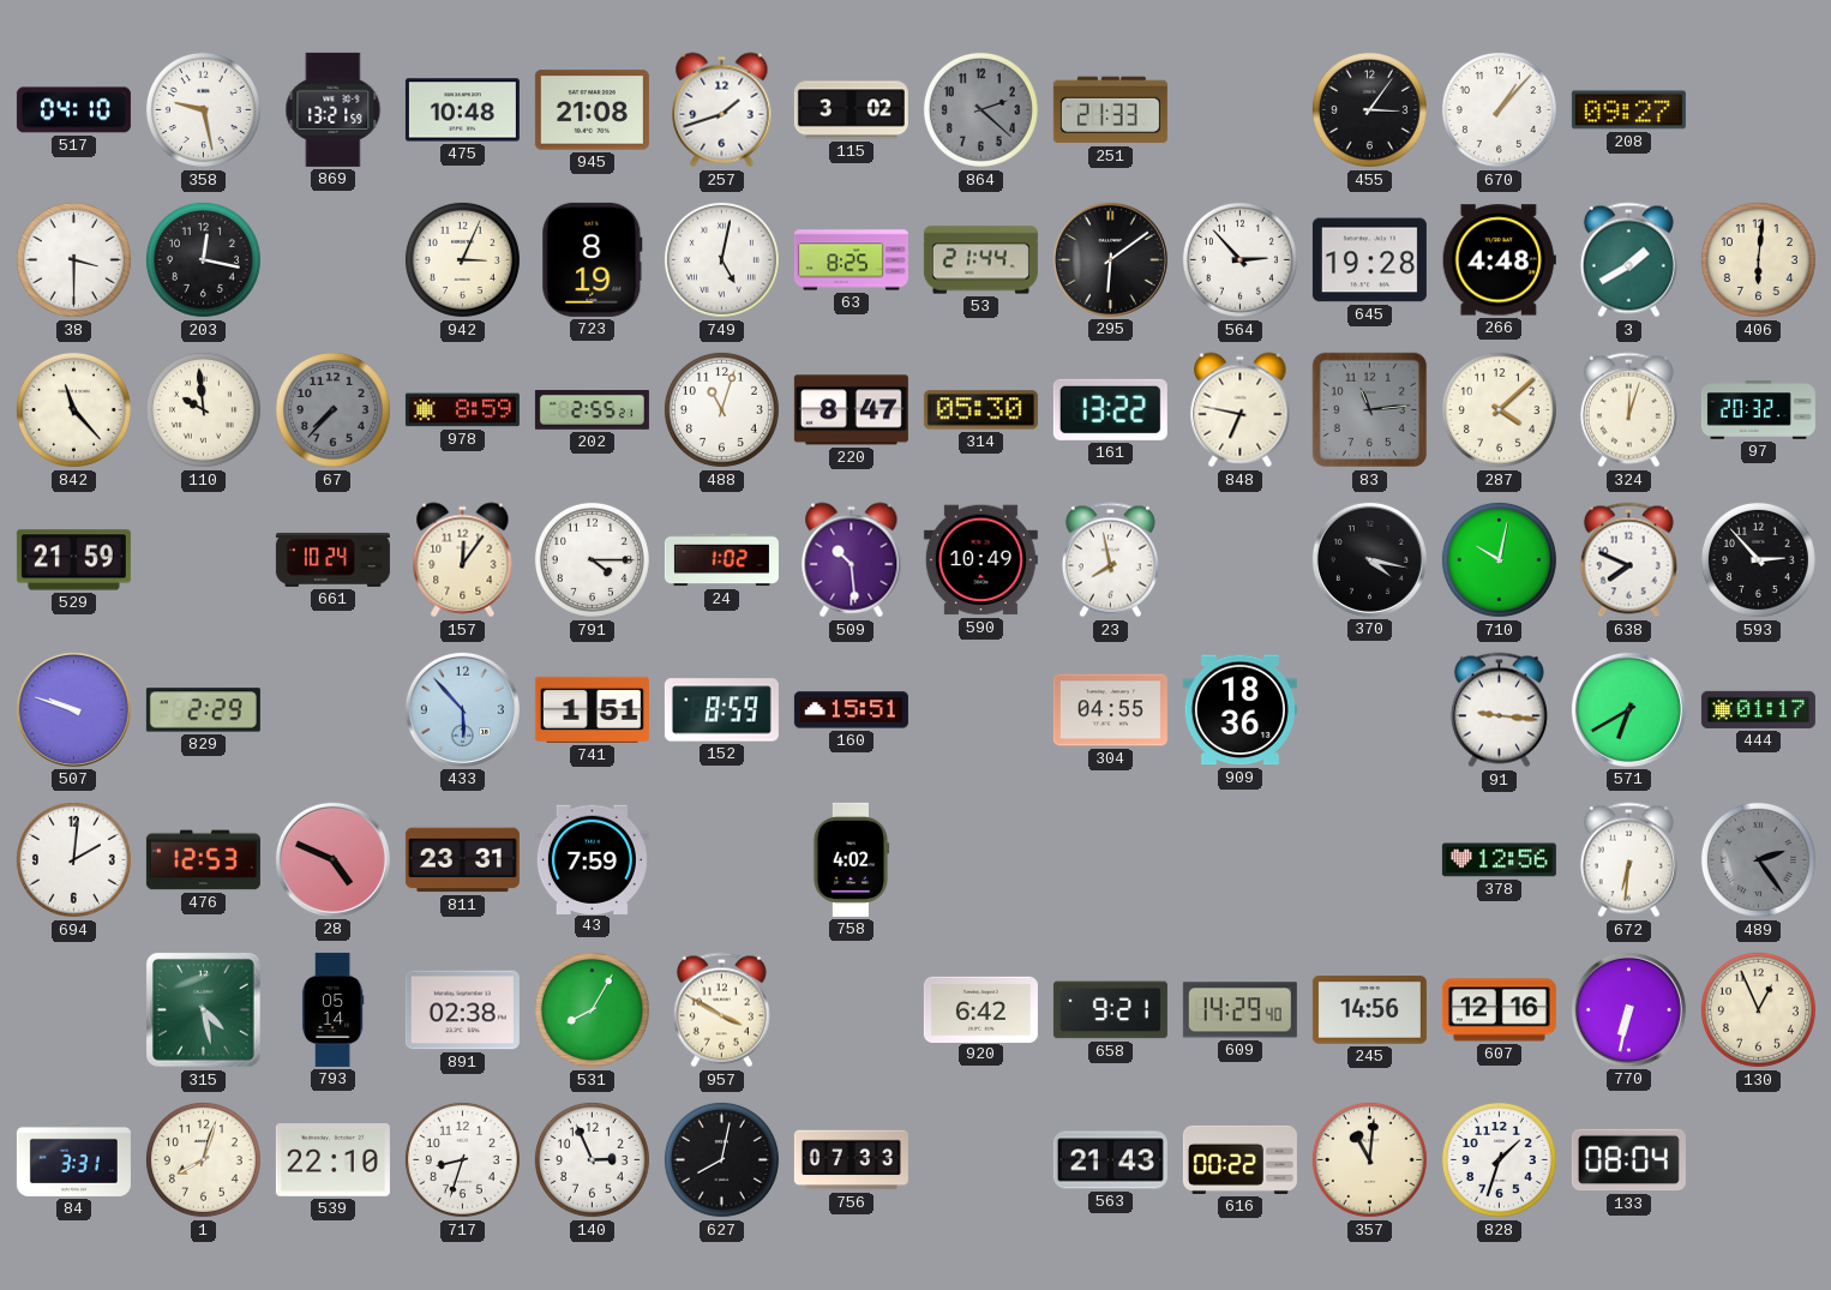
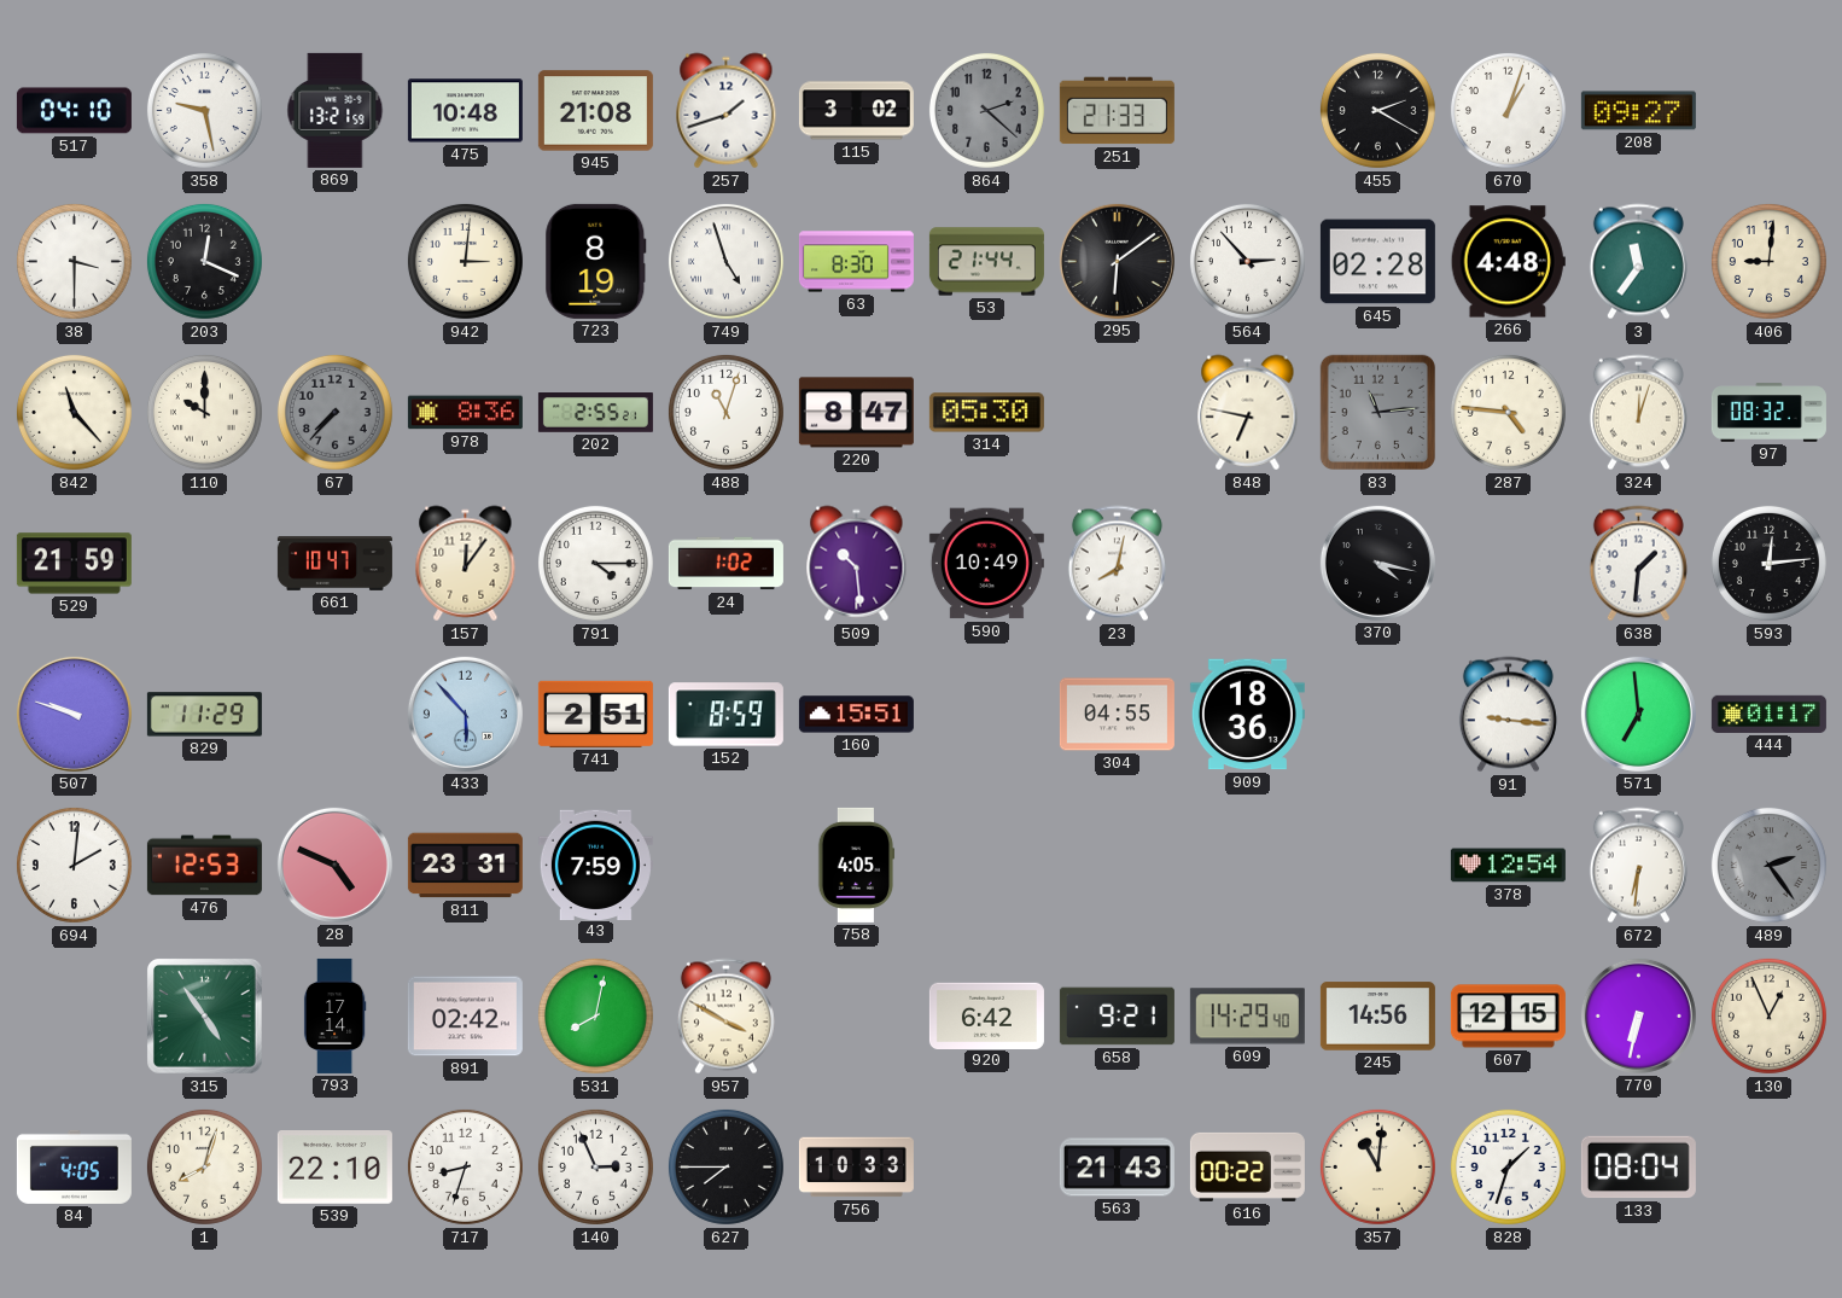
455: 3:06 -> 2:20 (1377, 110)
670: 1:07 -> 1:03 (1508, 110)
203: 12:17 -> 12:19 (204, 261)
942: 3:04 -> 3:01 (465, 261)
749: 5:02 -> 4:57 (725, 261)
63: 8:25 -> 8:30 (856, 262)
645: 19:28 -> 02:28 (1377, 262)
3: 1:40 -> 11:36 (1638, 262)
406: 6:01 -> 9:01 (1768, 261)
110: 9:59 -> 10:00 (204, 412)
978: 8:59 -> 8:36 (465, 413)
161: 13:22 -> none (1110, 409)
287: 4:08 -> 4:46 (1508, 412)
97: 20:32 -> 08:32 (1768, 413)
661: 10:24 -> 10:47 (334, 563)
23: 7:58 -> 8:02 (1117, 564)
710: 10:02 -> none (1499, 559)
638: 7:49 -> 1:31 (1638, 564)
593: 2:53 -> 12:14 (1768, 563)
829: 2:29 -> 11:29 (204, 715)
741: 1:51 -> 2:51 (595, 714)
571: 6:40 -> 6:59 (1638, 714)
758: 4:02 -> 4:05 (856, 865)
378: 12:56 -> 12:54 (1508, 866)
315: 4:28 -> 4:54 (205, 1017)
793: 05:14 -> 17:14 (334, 1015)
891: 02:38 -> 02:42 (465, 1017)
531: 8:05 -> 8:02 (595, 1015)
607: 12:16 -> 12:15 (1508, 1017)
84: 3:31 -> 4:05 (74, 1166)
627: 8:02 -> 7:45 (725, 1166)
756: 07:33 -> 10:33 (856, 1168)
